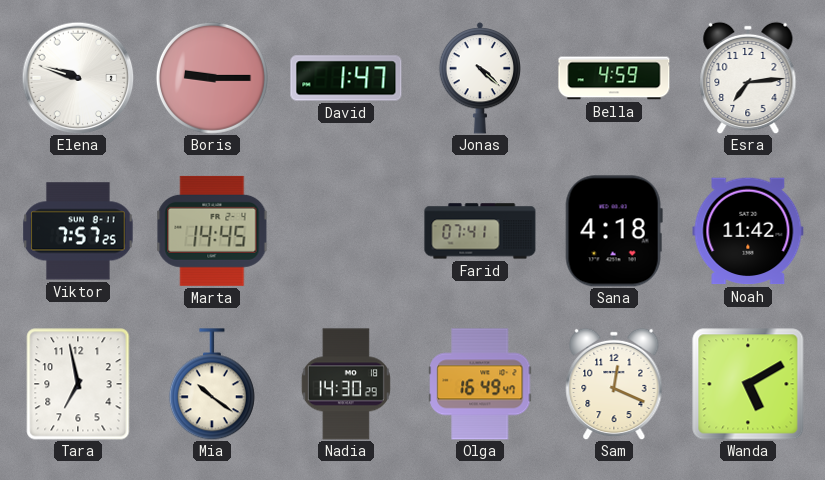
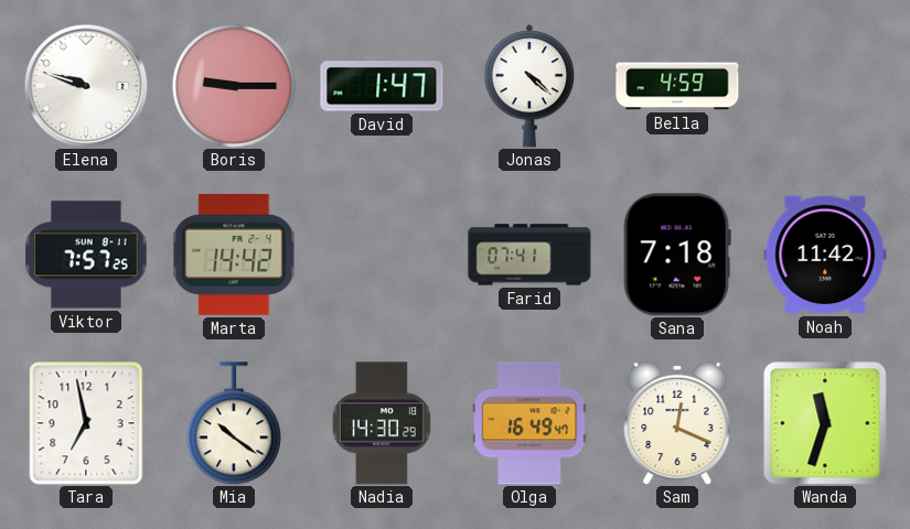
Esra: 7:14 -> none (748, 78)
Marta: 14:45 -> 14:42 (234, 255)
Sana: 4:18 -> 7:18 (677, 255)
Wanda: 5:10 -> 11:33 (825, 423)
